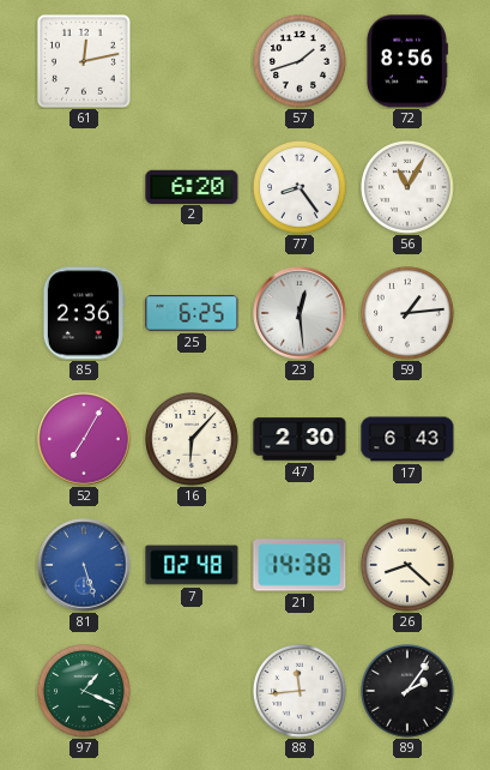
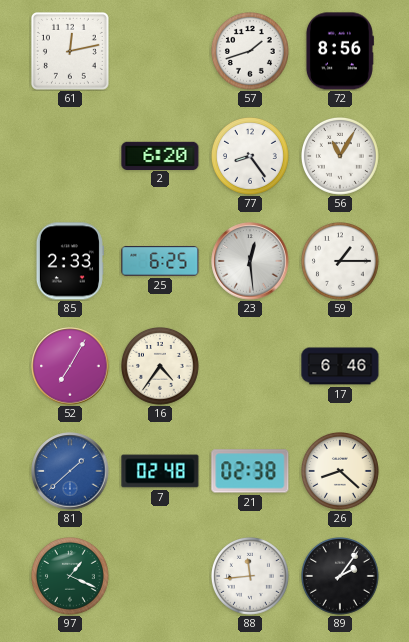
85: 2:36 -> 2:33 (70, 261)
59: 1:14 -> 1:15 (341, 262)
16: 6:07 -> 4:36 (161, 367)
47: 2:30 -> none (300, 439)
17: 6:43 -> 6:46 (340, 366)
81: 5:27 -> 1:38 (70, 471)
21: 14:38 -> 02:38 (250, 471)
